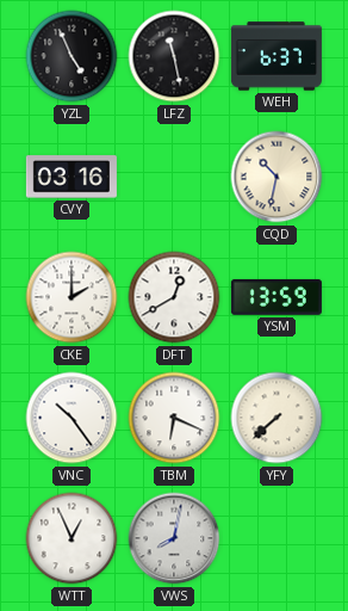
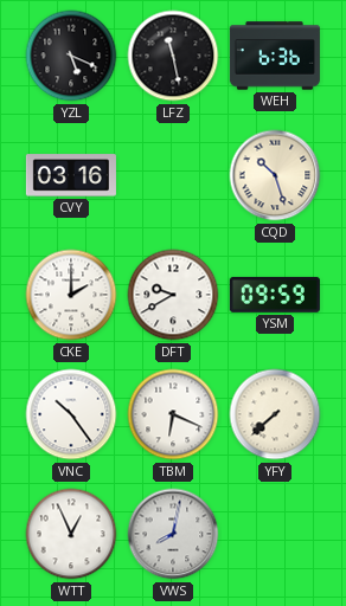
YZL: 4:56 -> 5:19 (71, 56)
WEH: 6:37 -> 6:36 (275, 56)
CQD: 10:32 -> 10:27 (275, 175)
DFT: 12:40 -> 9:40 (173, 295)
YSM: 13:59 -> 09:59 (275, 295)
